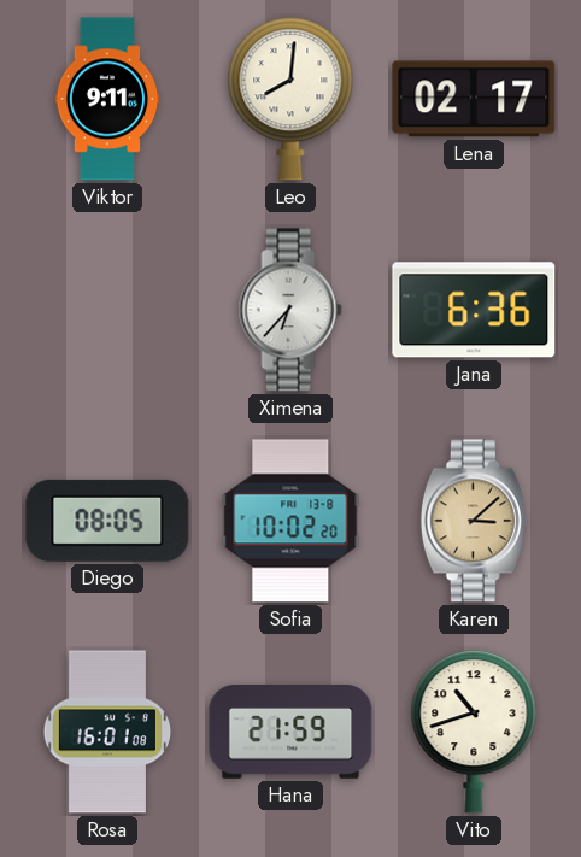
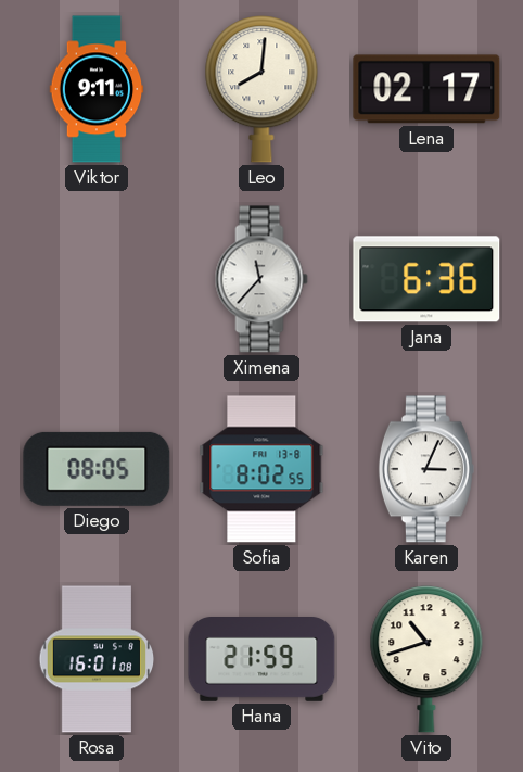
Ximena: 6:37 -> 11:37 (261, 279)
Sofia: 10:02 -> 8:02 (261, 469)
Karen: 3:08 -> 3:04 (426, 469)
Karen dial: champagne -> white (426, 469)
